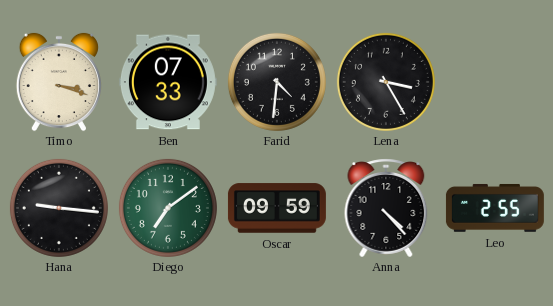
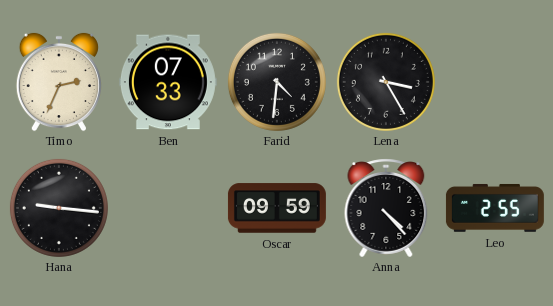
Timo: 3:18 -> 2:34 (59, 82)
Diego: 7:09 -> none (168, 208)
